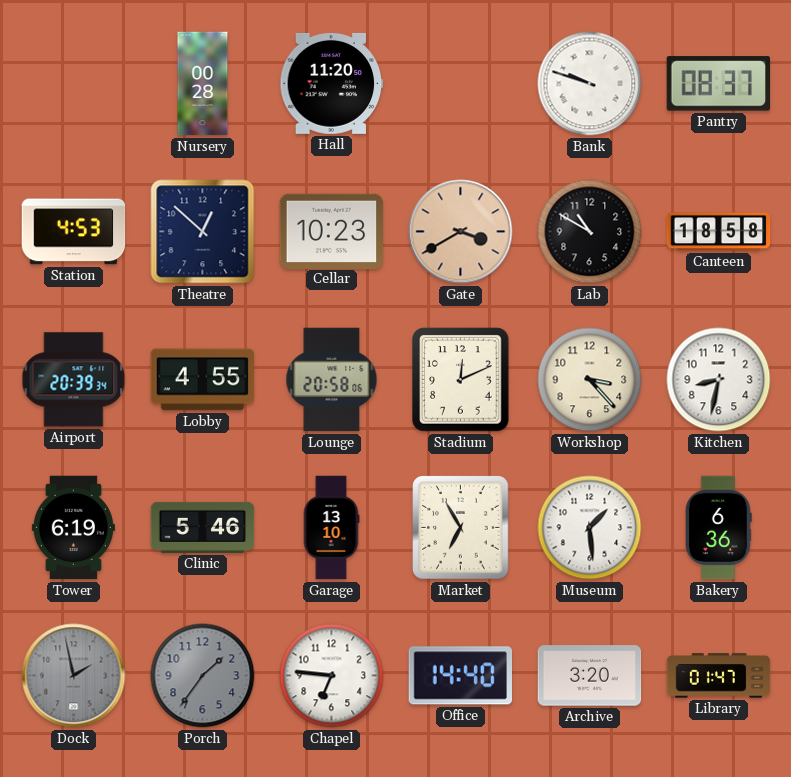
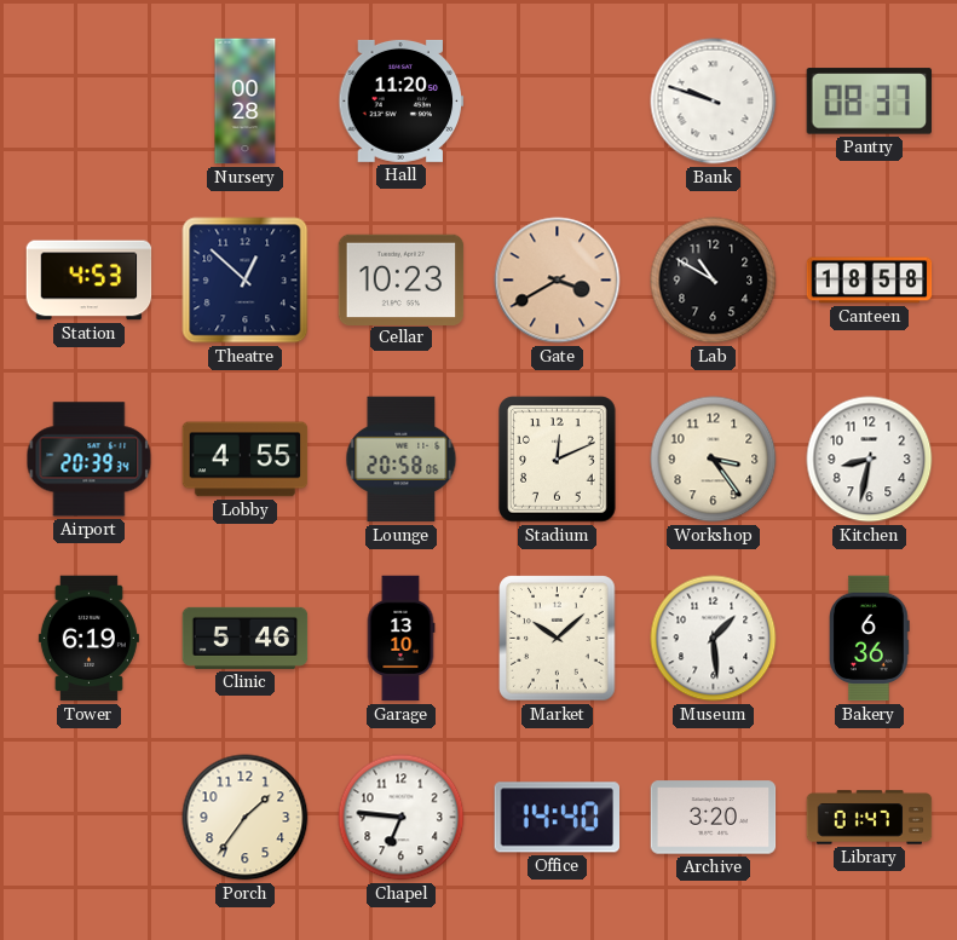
Workshop: 3:23 -> 3:24 (714, 460)
Market: 6:55 -> 10:08 (558, 639)
Dock: 1:58 -> none (74, 676)
Porch dial: grey -> cream (246, 818)
